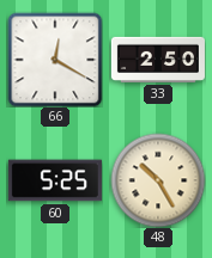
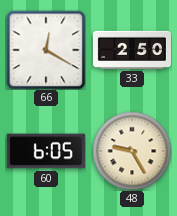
60: 5:25 -> 6:05 (46, 151)
48: 10:25 -> 9:25 (132, 151)
